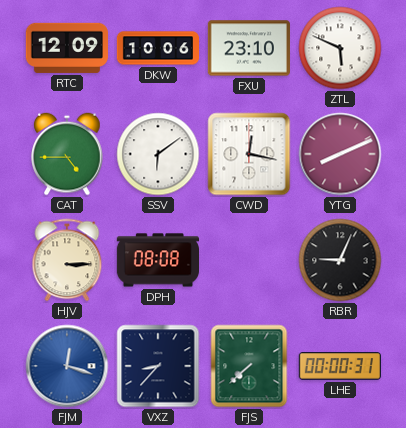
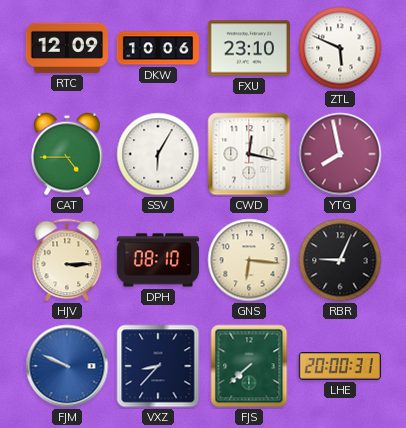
SSV: 6:09 -> 6:05 (158, 154)
YTG: 8:11 -> 7:58 (340, 154)
DPH: 08:08 -> 08:10 (157, 260)
GNS: none -> 6:16 (249, 260)
FJM: 12:18 -> 9:49 (67, 366)
LHE: 00:00 -> 20:00 (340, 366)
